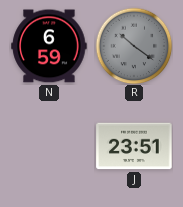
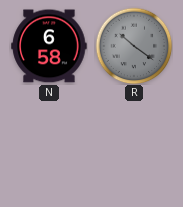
N: 6:59 -> 6:58 (49, 46)
J: 23:51 -> none (134, 146)
